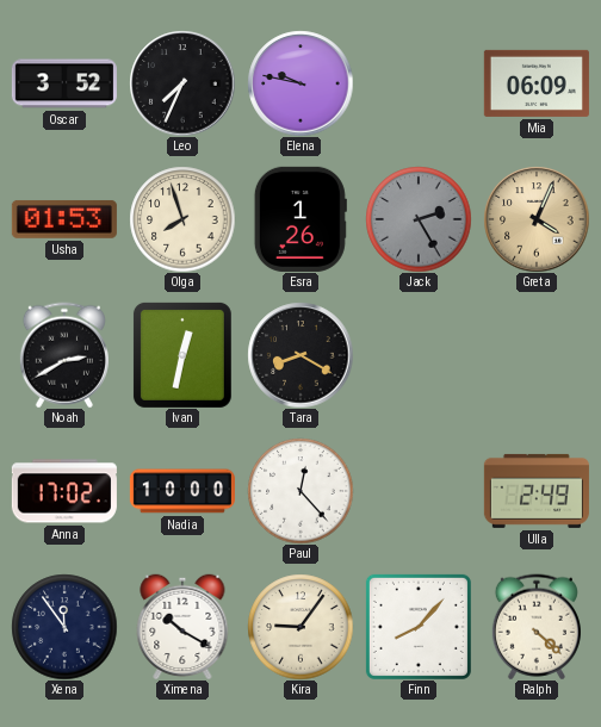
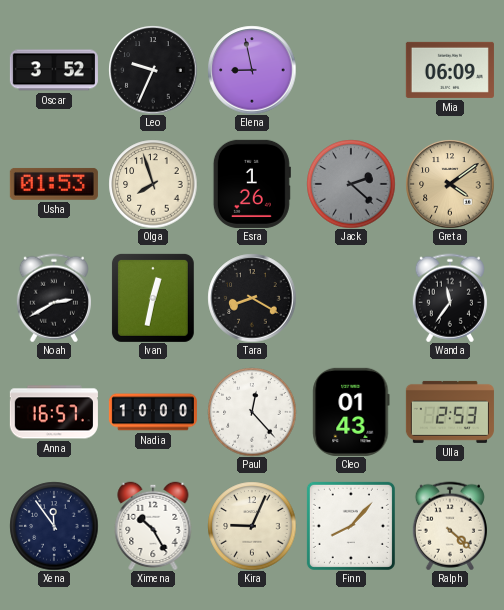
Leo: 7:34 -> 9:34 (153, 70)
Elena: 9:47 -> 8:58 (252, 70)
Jack: 2:25 -> 2:22 (351, 184)
Greta: 4:04 -> 4:09 (450, 184)
Wanda: none -> 11:36 (450, 298)
Anna: 17:02 -> 16:57 (54, 412)
Cleo: none -> 01:43 (351, 412)
Ulla: 2:49 -> 2:53 (450, 412)
Ximena: 10:20 -> 10:25 (153, 526)
Kira: 9:06 -> 9:04 (252, 526)
